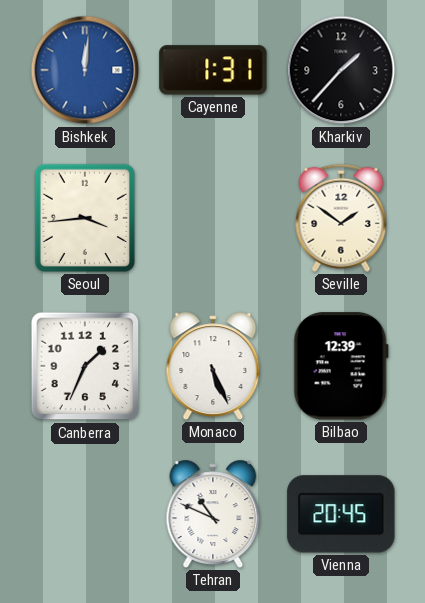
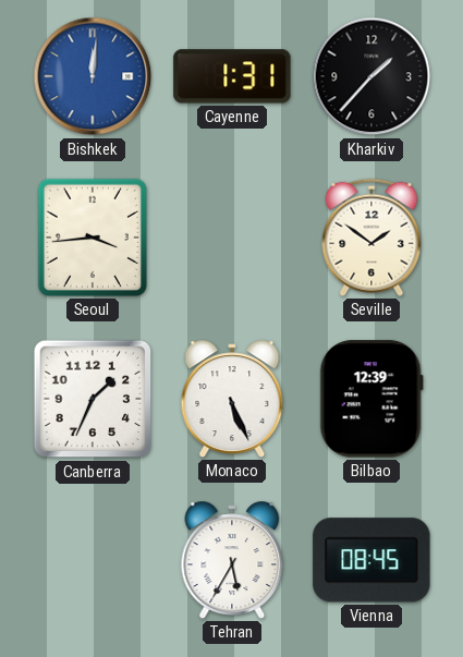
Tehran: 10:49 -> 5:35 (232, 560)
Vienna: 20:45 -> 08:45 (371, 560)
